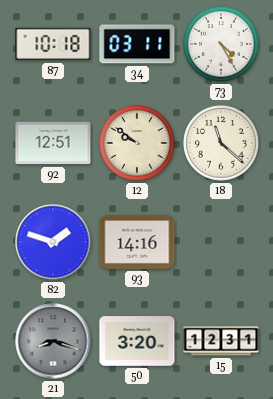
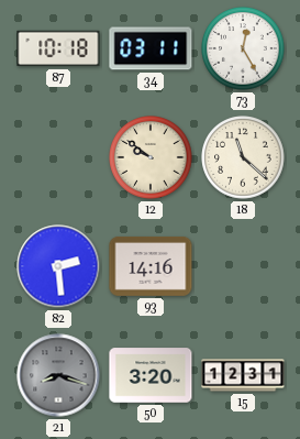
73: 4:25 -> 12:25 (243, 48)
92: 12:51 -> none (53, 143)
82: 1:48 -> 2:29 (58, 266)
